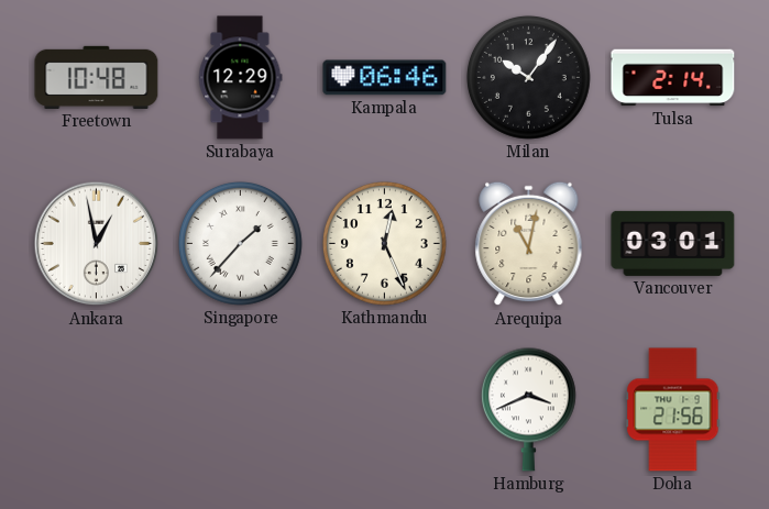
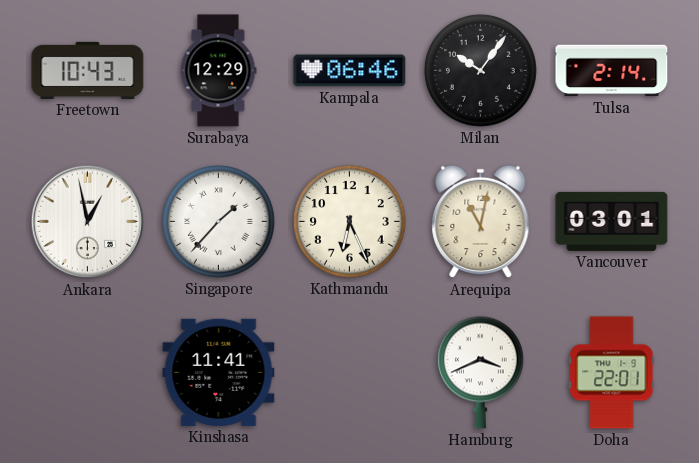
Freetown: 10:48 -> 10:43 (88, 70)
Kathmandu: 12:26 -> 6:26 (349, 221)
Kinshasa: none -> 11:41 (219, 372)
Doha: 21:56 -> 22:01 (612, 373)
